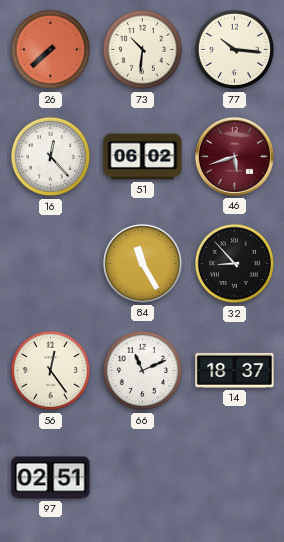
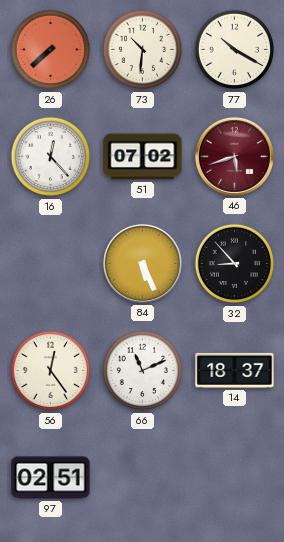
77: 10:16 -> 10:20 (235, 50)
51: 06:02 -> 07:02 (143, 157)
84: 11:25 -> 5:26 (142, 263)
